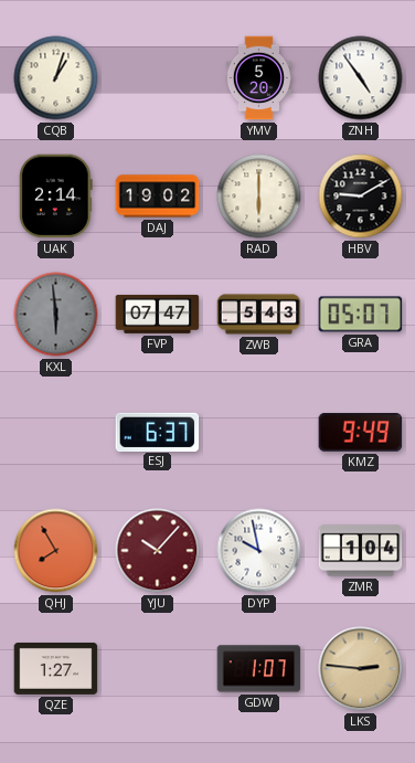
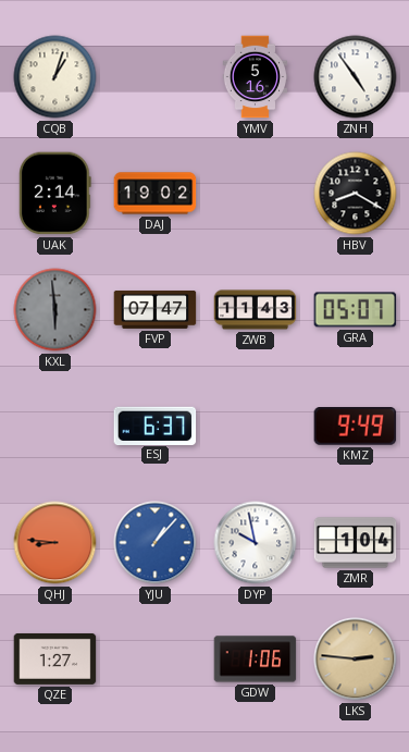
YMV: 5:20 -> 5:16 (256, 77)
RAD: 6:00 -> none (259, 197)
HBV: 9:10 -> 8:20 (356, 194)
ZWB: 5:43 -> 11:43 (256, 310)
QHJ: 7:55 -> 8:46 (55, 543)
YJU: 10:07 -> 1:07 (156, 543)
YJU dial: burgundy -> blue (156, 543)
GDW: 1:07 -> 1:06 (256, 659)
